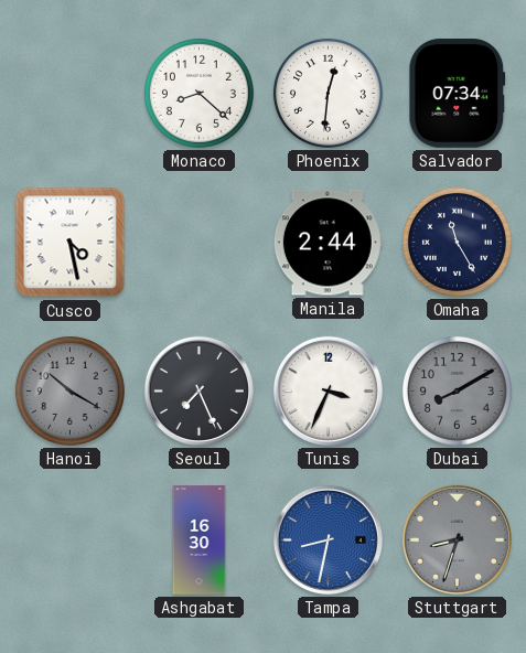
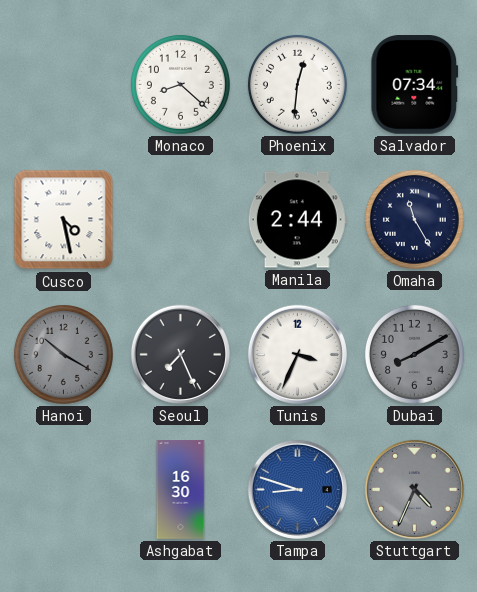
Tampa: 8:32 -> 8:48 (297, 489)
Stuttgart: 8:33 -> 4:34 (414, 489)
